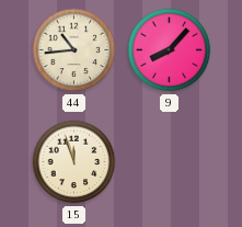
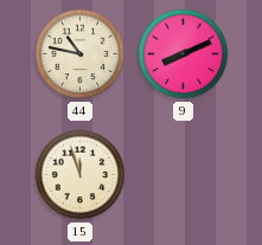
44: 10:44 -> 10:47 (81, 54)
9: 8:07 -> 8:11 (184, 54)
